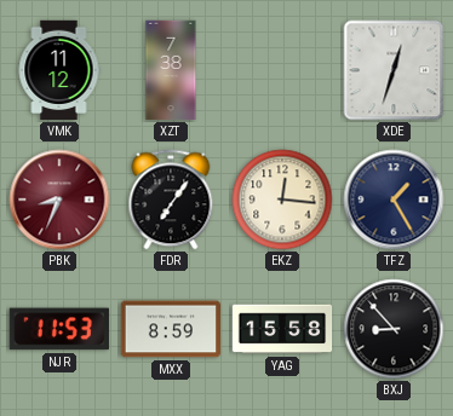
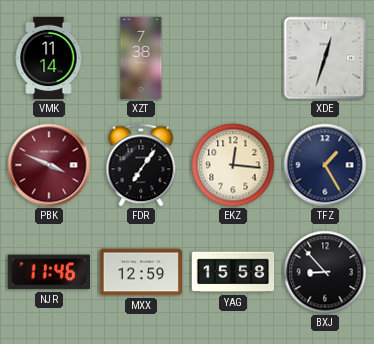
VMK: 11:12 -> 11:14 (49, 58)
PBK: 8:34 -> 3:49 (49, 165)
NJR: 11:53 -> 11:46 (49, 272)
MXX: 8:59 -> 12:59 (141, 272)
